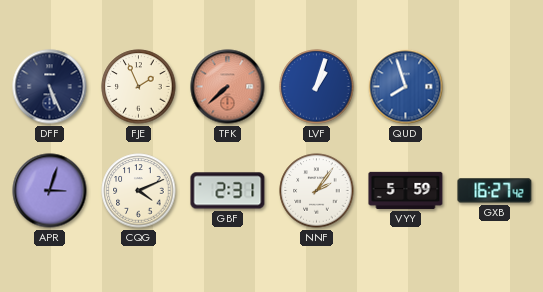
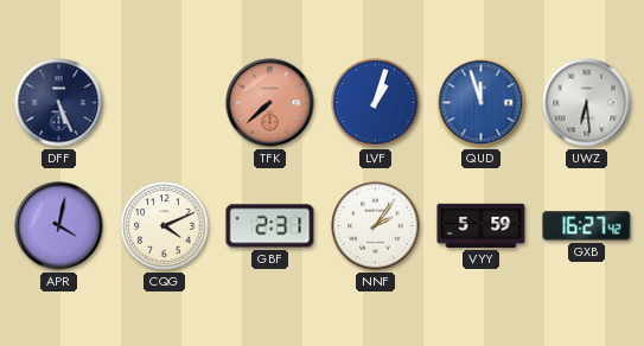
FJE: 1:56 -> none (139, 87)
QUD: 7:57 -> 11:57 (482, 103)
UWZ: none -> 6:29 (587, 103)
APR: 3:03 -> 4:02 (59, 226)
